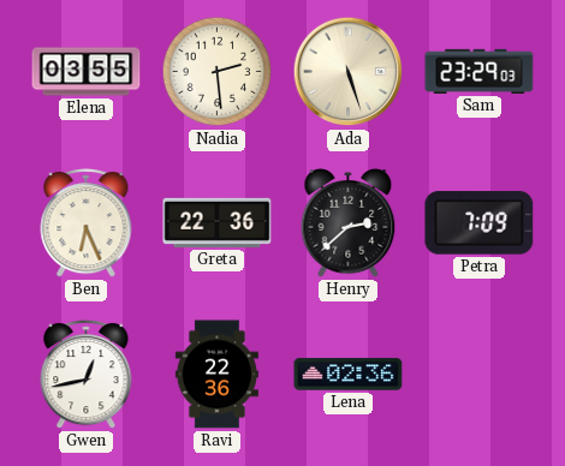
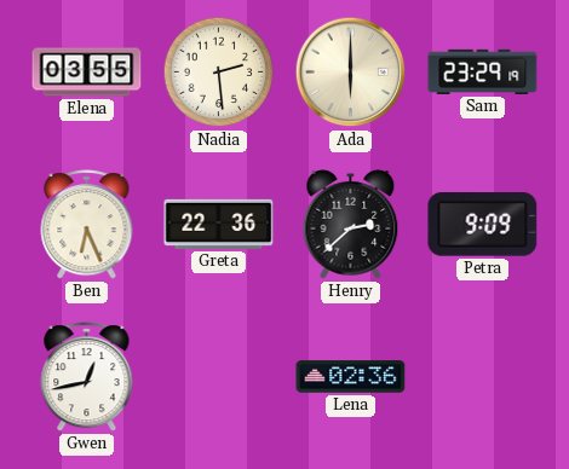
Ada: 5:27 -> 6:00 (351, 73)
Sam: 23:29:03 -> 23:29:19 (483, 71)
Petra: 7:09 -> 9:09 (483, 225)
Ravi: 22:36 -> none (216, 375)
